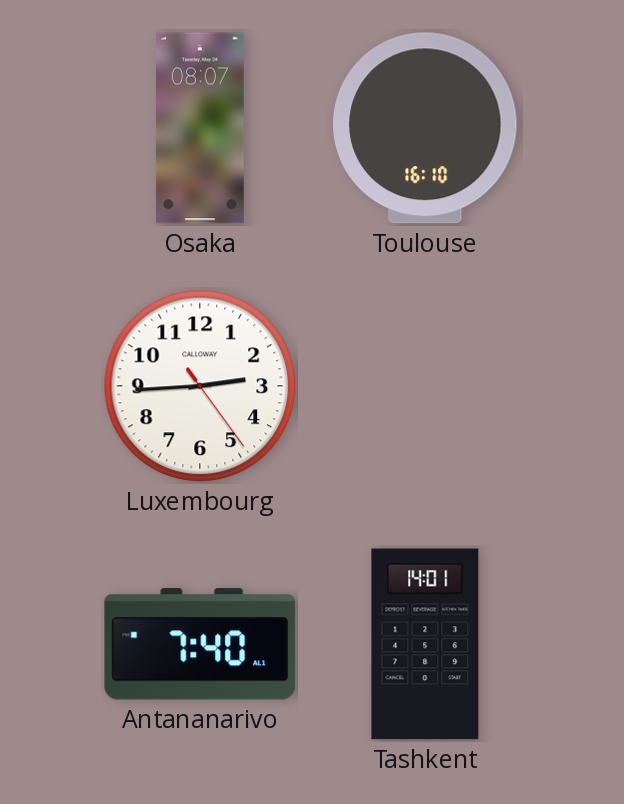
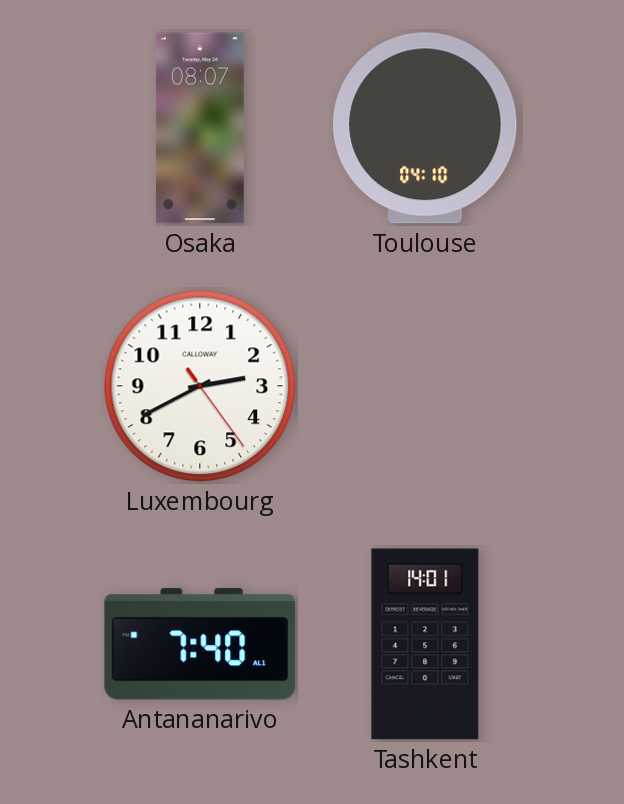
Toulouse: 16:10 -> 04:10 (425, 128)
Luxembourg: 2:44 -> 2:40 (200, 386)
